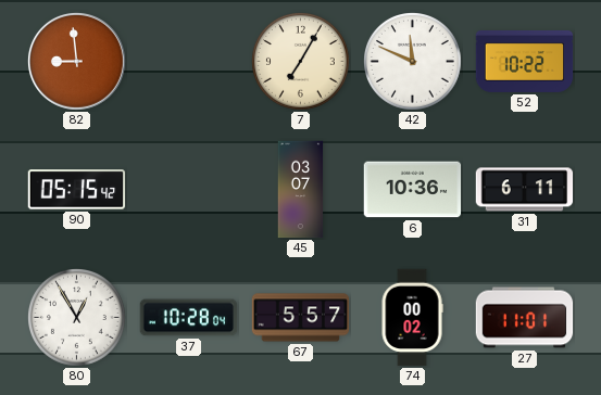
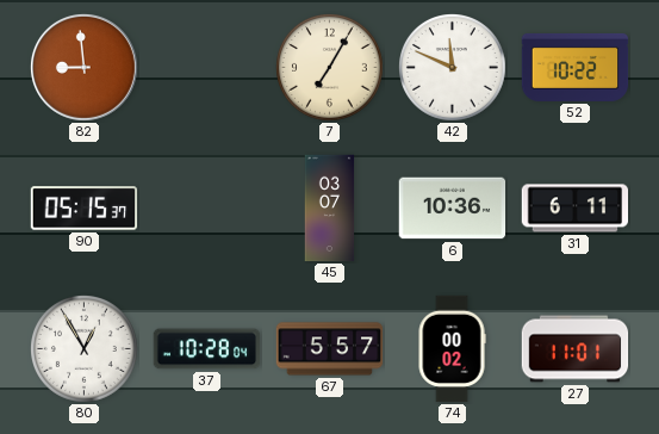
90: 05:15:42 -> 05:15:37 (85, 209)
